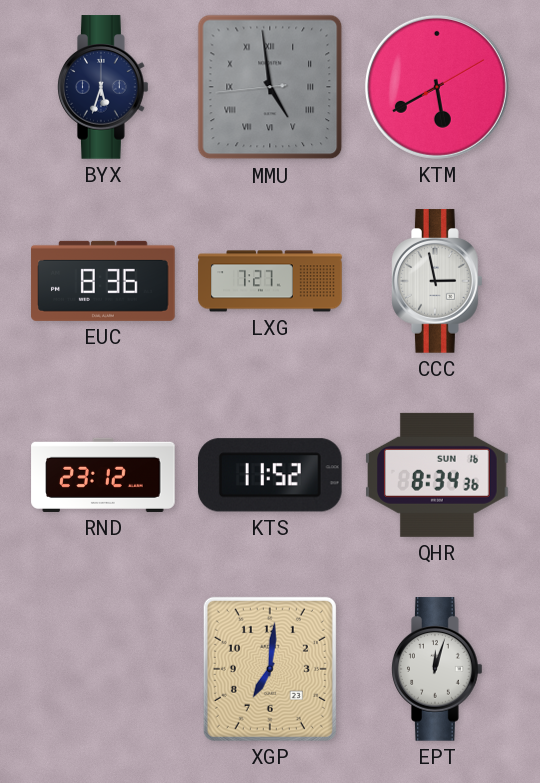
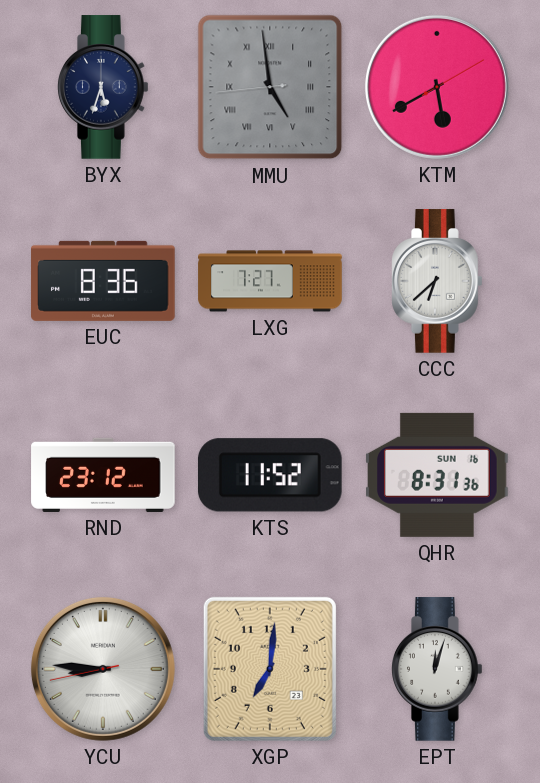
CCC: 2:58 -> 6:38 (438, 281)
QHR: 8:34 -> 8:31 (438, 475)
YCU: none -> 8:45 (103, 669)
